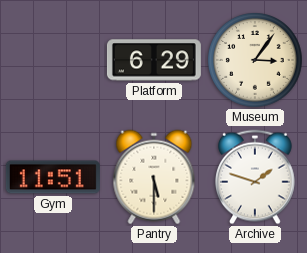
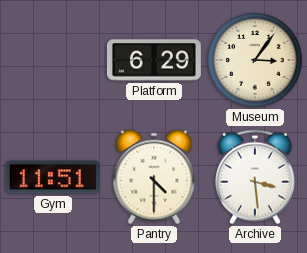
Pantry: 5:30 -> 4:30 (154, 177)
Archive: 1:48 -> 3:29 (256, 177)
